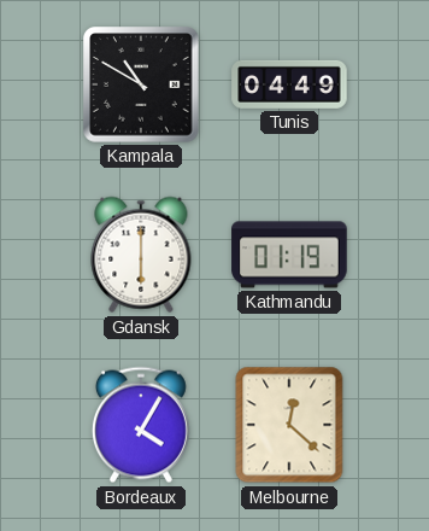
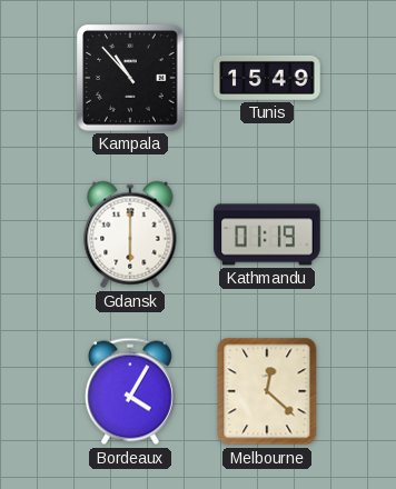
Kampala: 10:50 -> 10:53 (130, 78)
Tunis: 04:49 -> 15:49 (267, 78)
